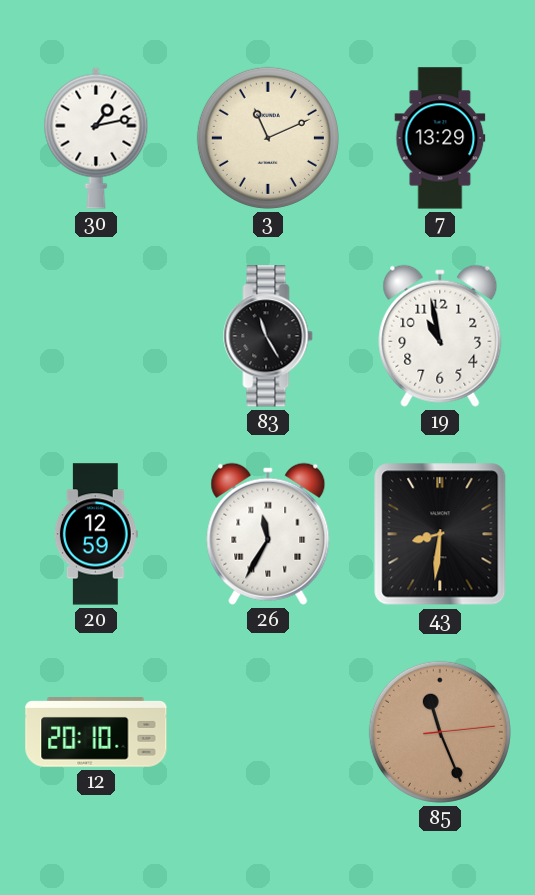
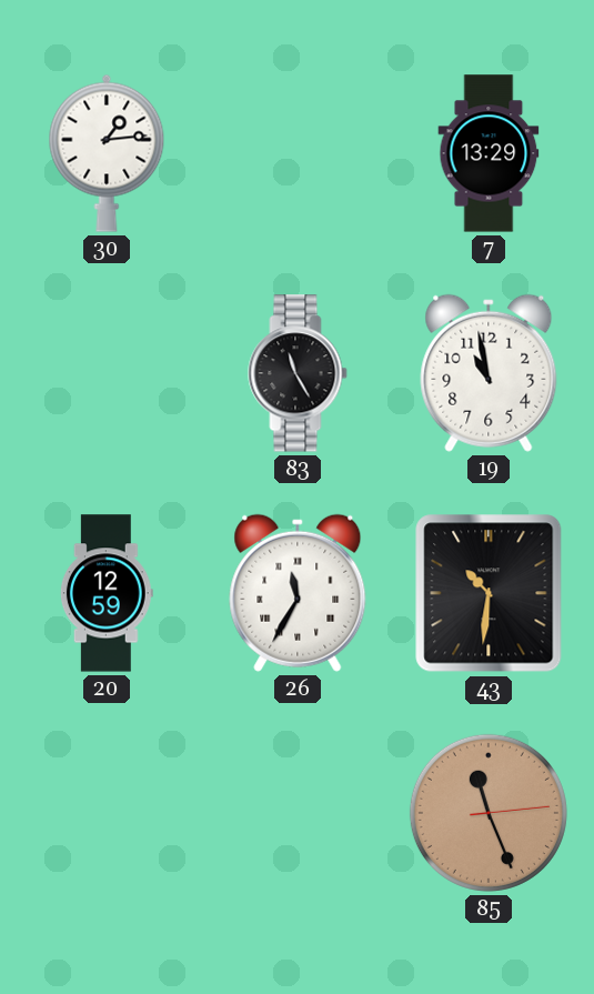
30: 1:13 -> 1:14 (107, 153)
3: 11:11 -> none (268, 138)
43: 8:31 -> 10:31 (489, 593)
12: 20:10 -> none (96, 732)
